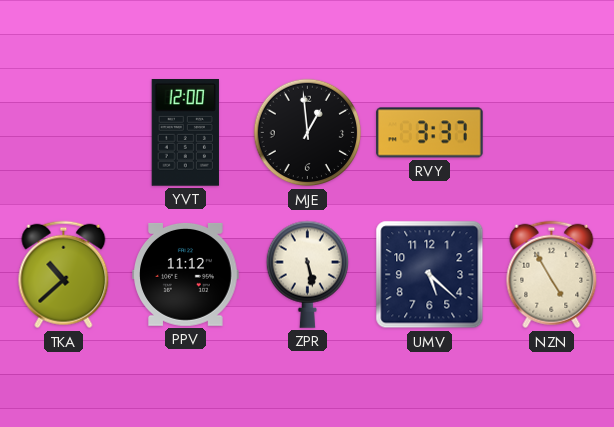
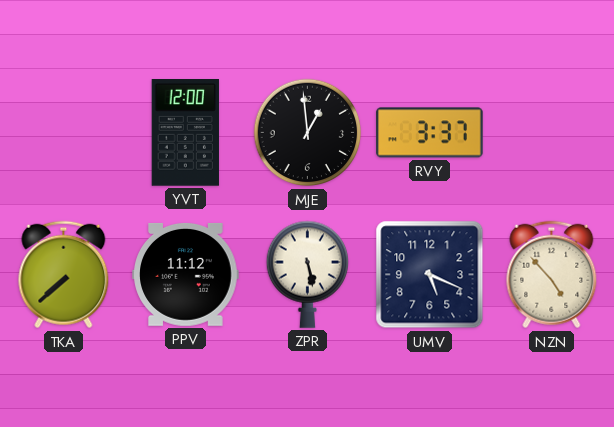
TKA: 10:38 -> 7:38 (64, 275)
UMV: 5:22 -> 5:19 (430, 275)
NZN: 4:55 -> 4:53 (552, 275)
